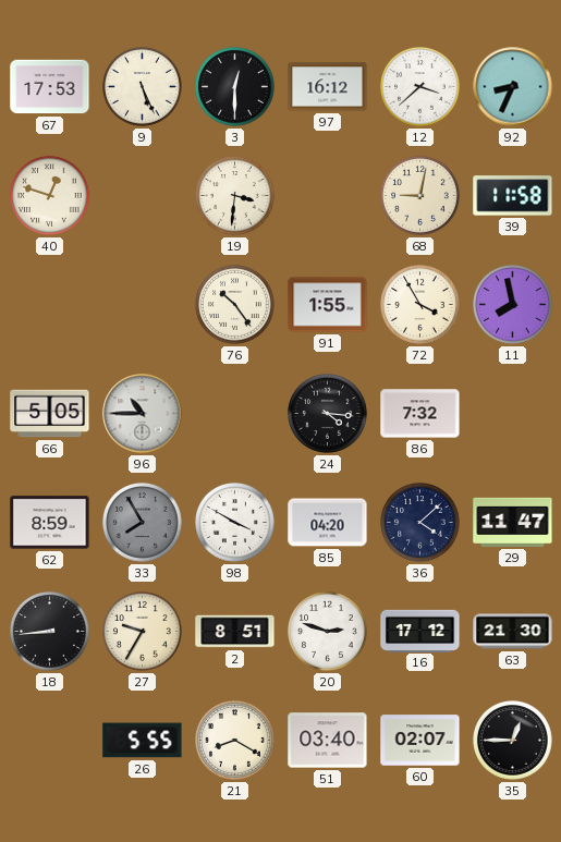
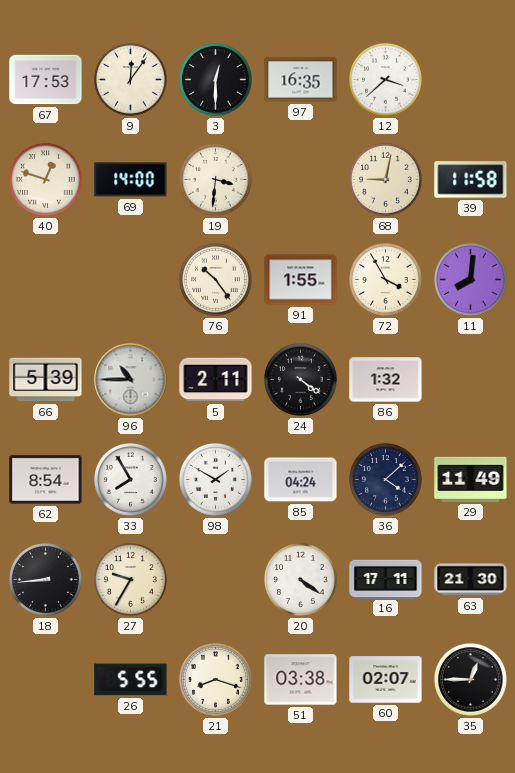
9: 5:26 -> 12:06 (131, 80)
97: 16:12 -> 16:35 (301, 80)
92: 8:34 -> none (513, 87)
69: none -> 14:00 (131, 180)
11: 7:58 -> 8:01 (471, 280)
66: 5:05 -> 5:39 (46, 380)
5: none -> 2:11 (216, 380)
24: 4:16 -> 4:21 (301, 380)
86: 7:32 -> 1:32 (386, 380)
62: 8:59 -> 8:54 (46, 480)
33 dial: grey -> white (131, 480)
98: 3:50 -> 1:50 (216, 480)
85: 04:20 -> 04:24 (301, 480)
29: 11:47 -> 11:49 (471, 479)
2: 8:51 -> none (235, 632)
20: 2:48 -> 4:21 (301, 580)
16: 17:12 -> 17:11 (386, 579)
21: 8:20 -> 8:18 (216, 680)
51: 03:40 -> 03:38 (301, 680)
